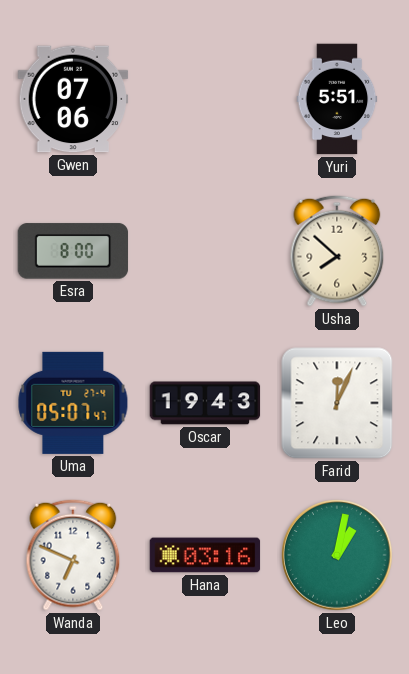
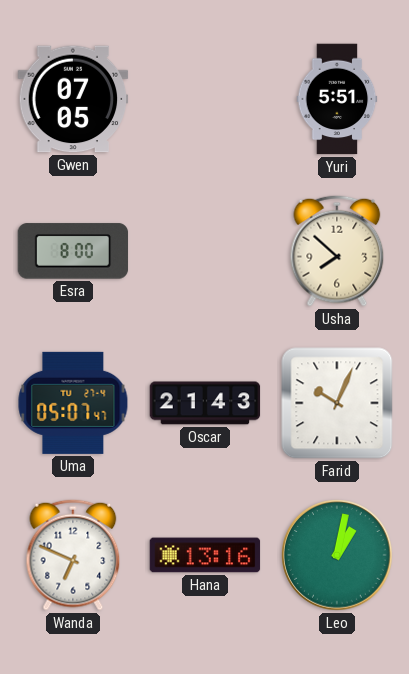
Gwen: 07:06 -> 07:05 (73, 99)
Oscar: 19:43 -> 21:43 (205, 403)
Farid: 12:04 -> 10:04 (337, 403)
Hana: 03:16 -> 13:16 (205, 555)
